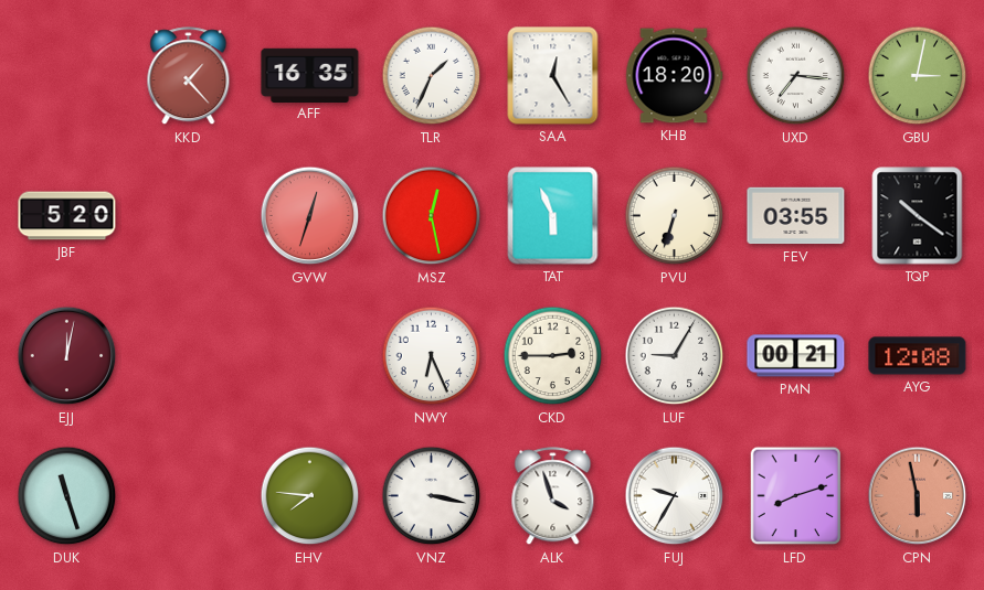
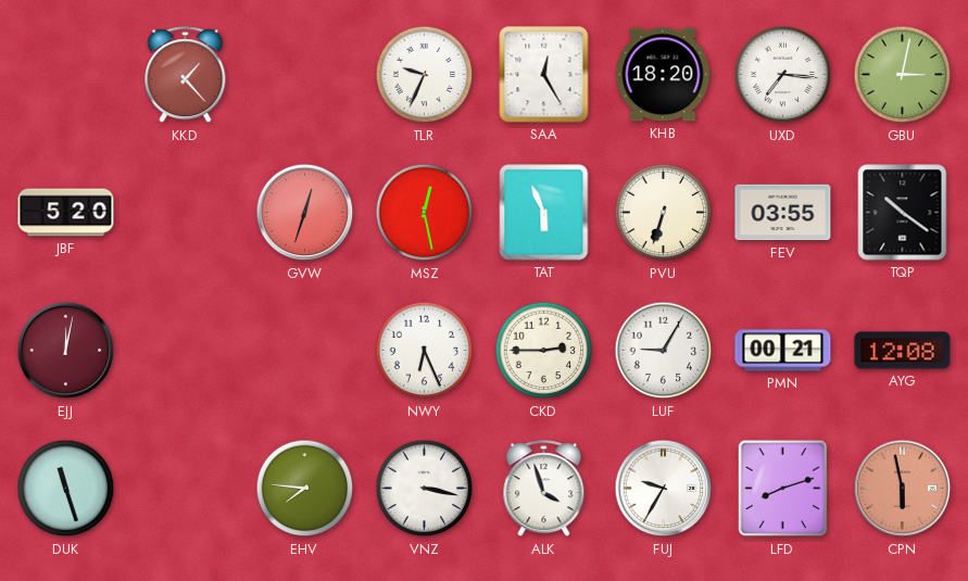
AFF: 16:35 -> none (310, 75)
TLR: 1:34 -> 9:34 (425, 75)
